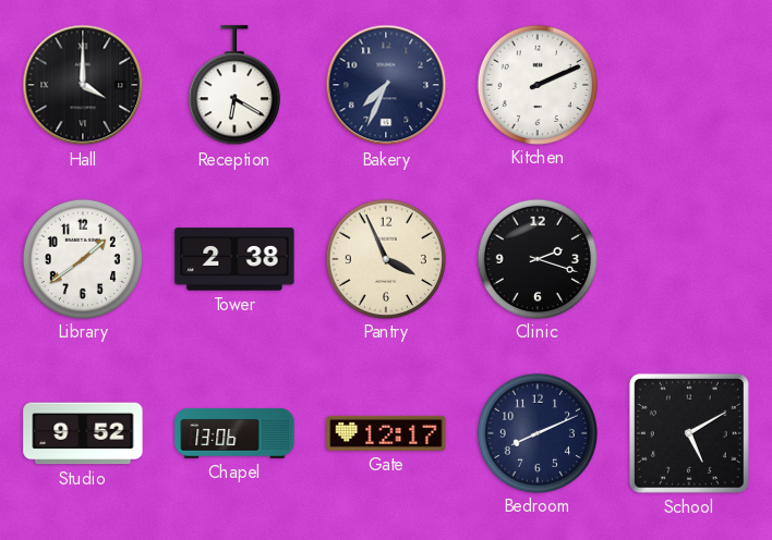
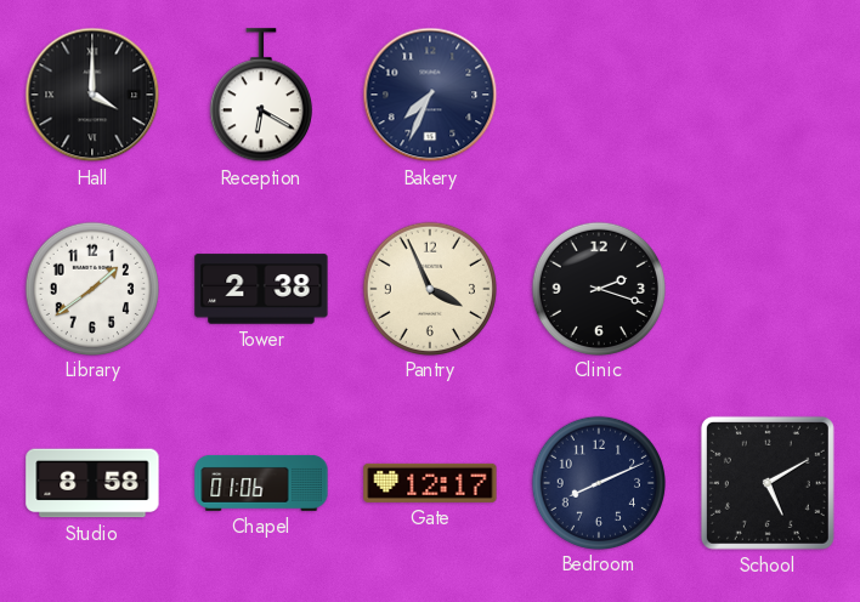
Kitchen: 2:11 -> none (536, 84)
Studio: 9:52 -> 8:58 (92, 483)
Chapel: 13:06 -> 01:06 (261, 483)
